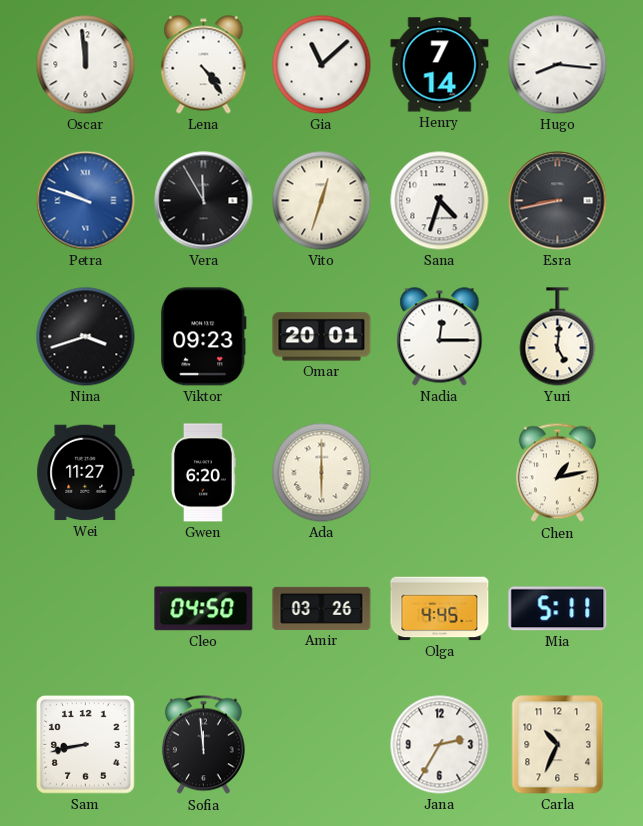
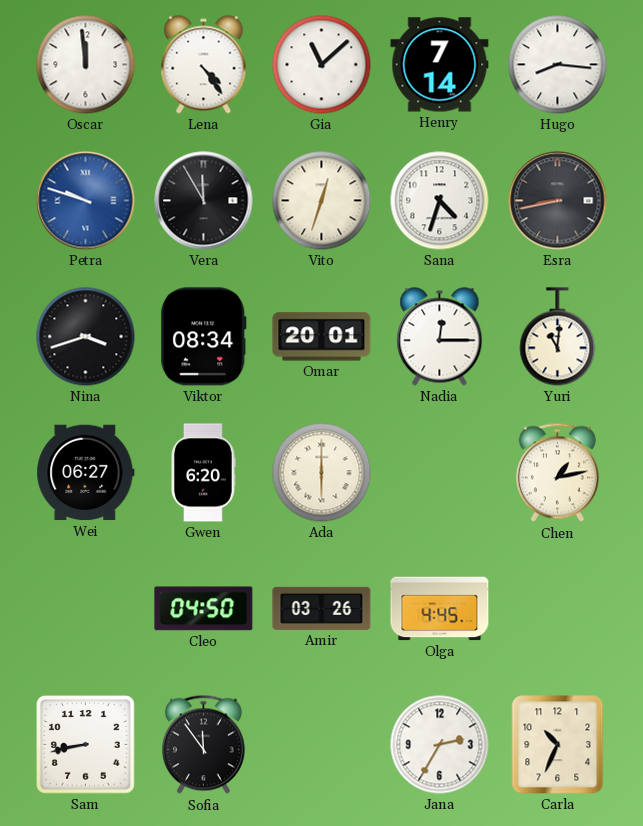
Viktor: 09:23 -> 08:34 (204, 337)
Yuri: 5:01 -> 11:01 (558, 337)
Wei: 11:27 -> 06:27 (86, 473)
Mia: 5:11 -> none (558, 609)
Sofia: 11:59 -> 11:54 (203, 745)
